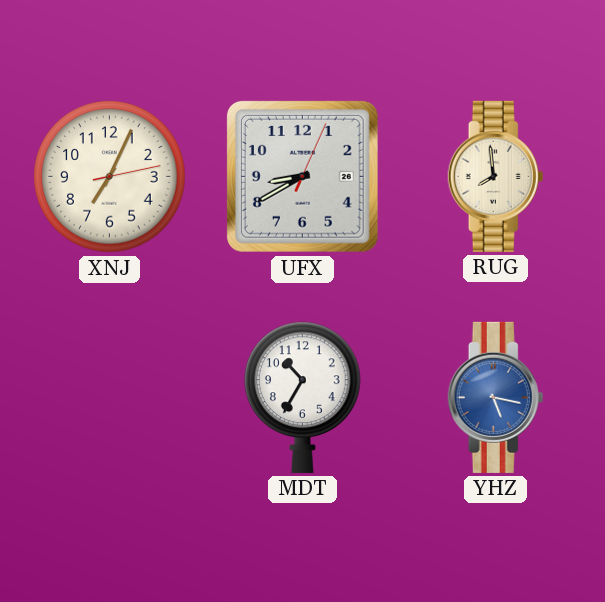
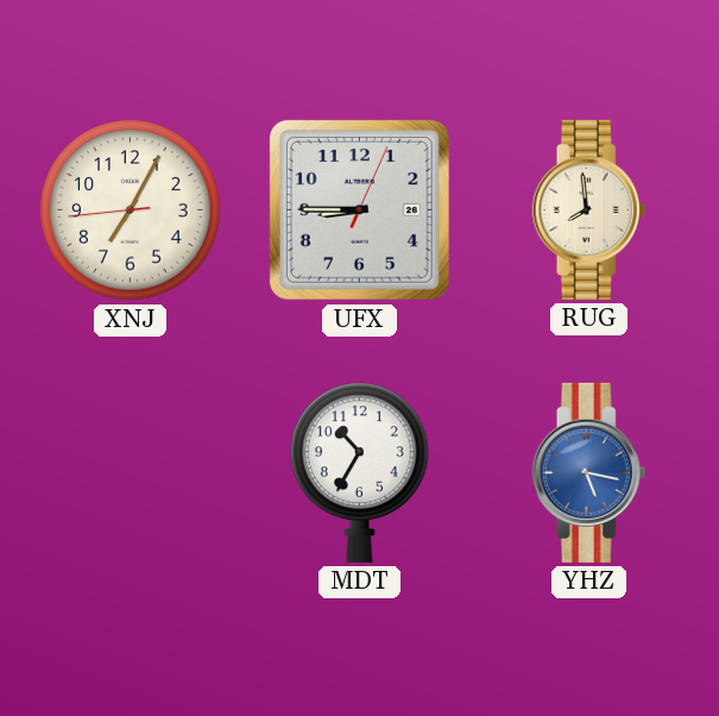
XNJ: 7:04:13 -> 7:04:44 (131, 211)
UFX: 8:40 -> 8:45 (359, 209)
